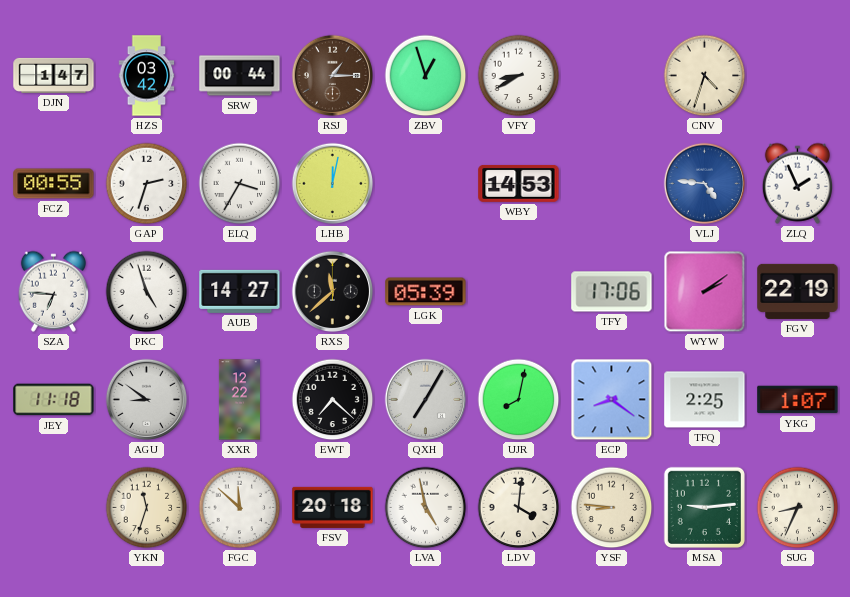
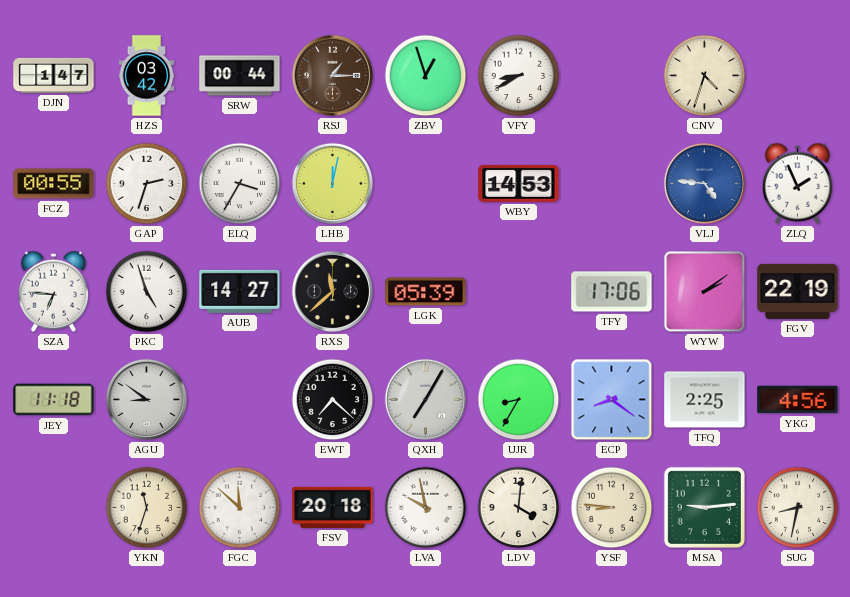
XXR: 12:22 -> none (239, 400)
UJR: 8:02 -> 8:35 (519, 400)
YKG: 1:07 -> 4:56 (798, 400)
LVA: 4:58 -> 9:58 (426, 508)
SUG: 8:34 -> 8:32 (798, 508)
